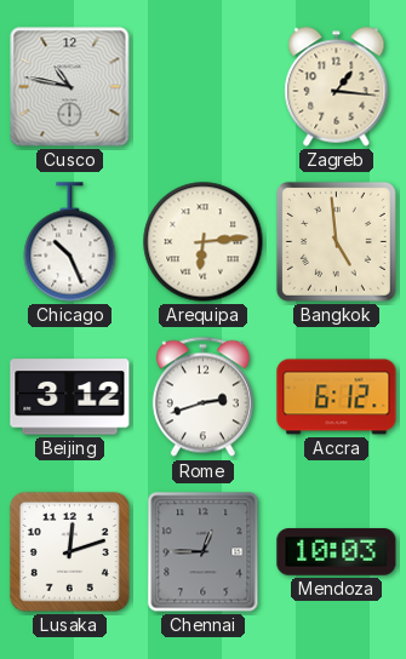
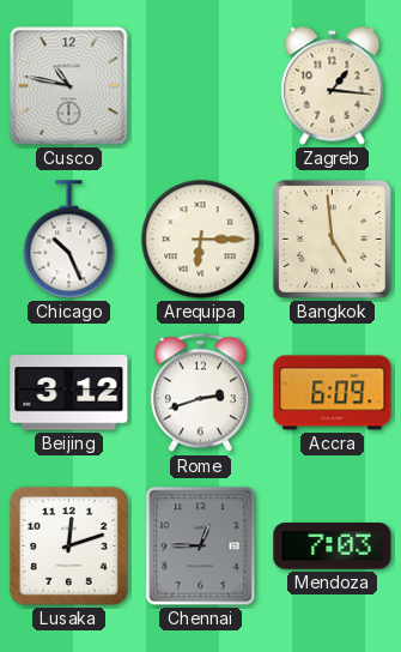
Arequipa: 6:14 -> 6:15 (201, 240)
Accra: 6:12 -> 6:09 (333, 393)
Mendoza: 10:03 -> 7:03 (333, 547)
